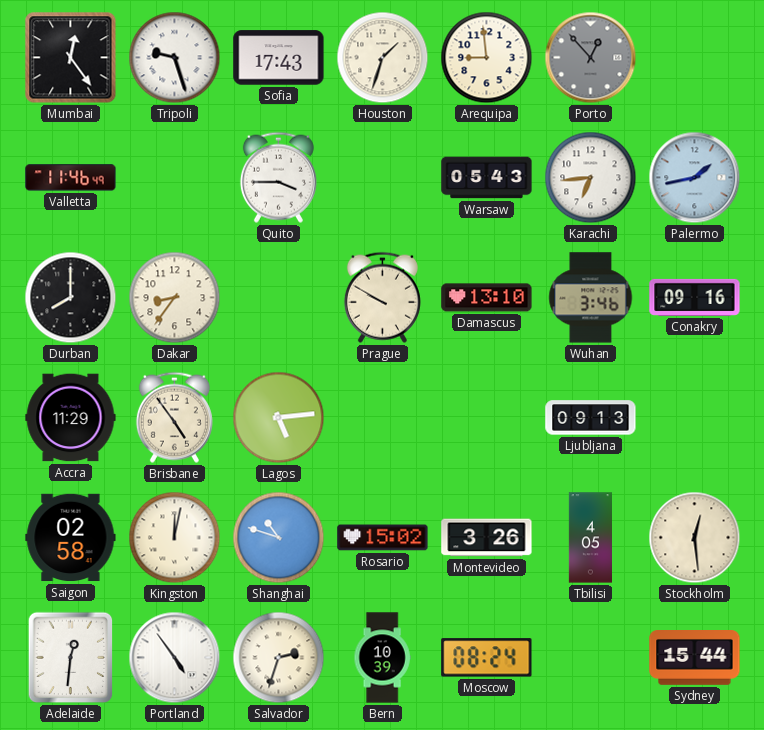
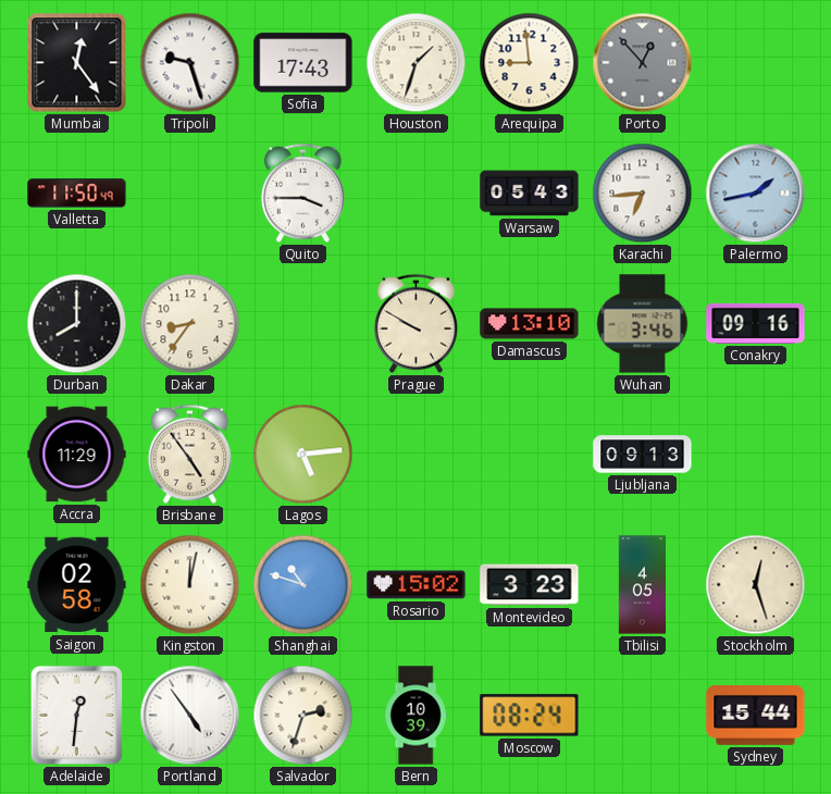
Valletta: 11:46 -> 11:50 (77, 194)
Montevideo: 3:26 -> 3:23 (530, 585)
Stockholm: 12:29 -> 12:27 (756, 585)
